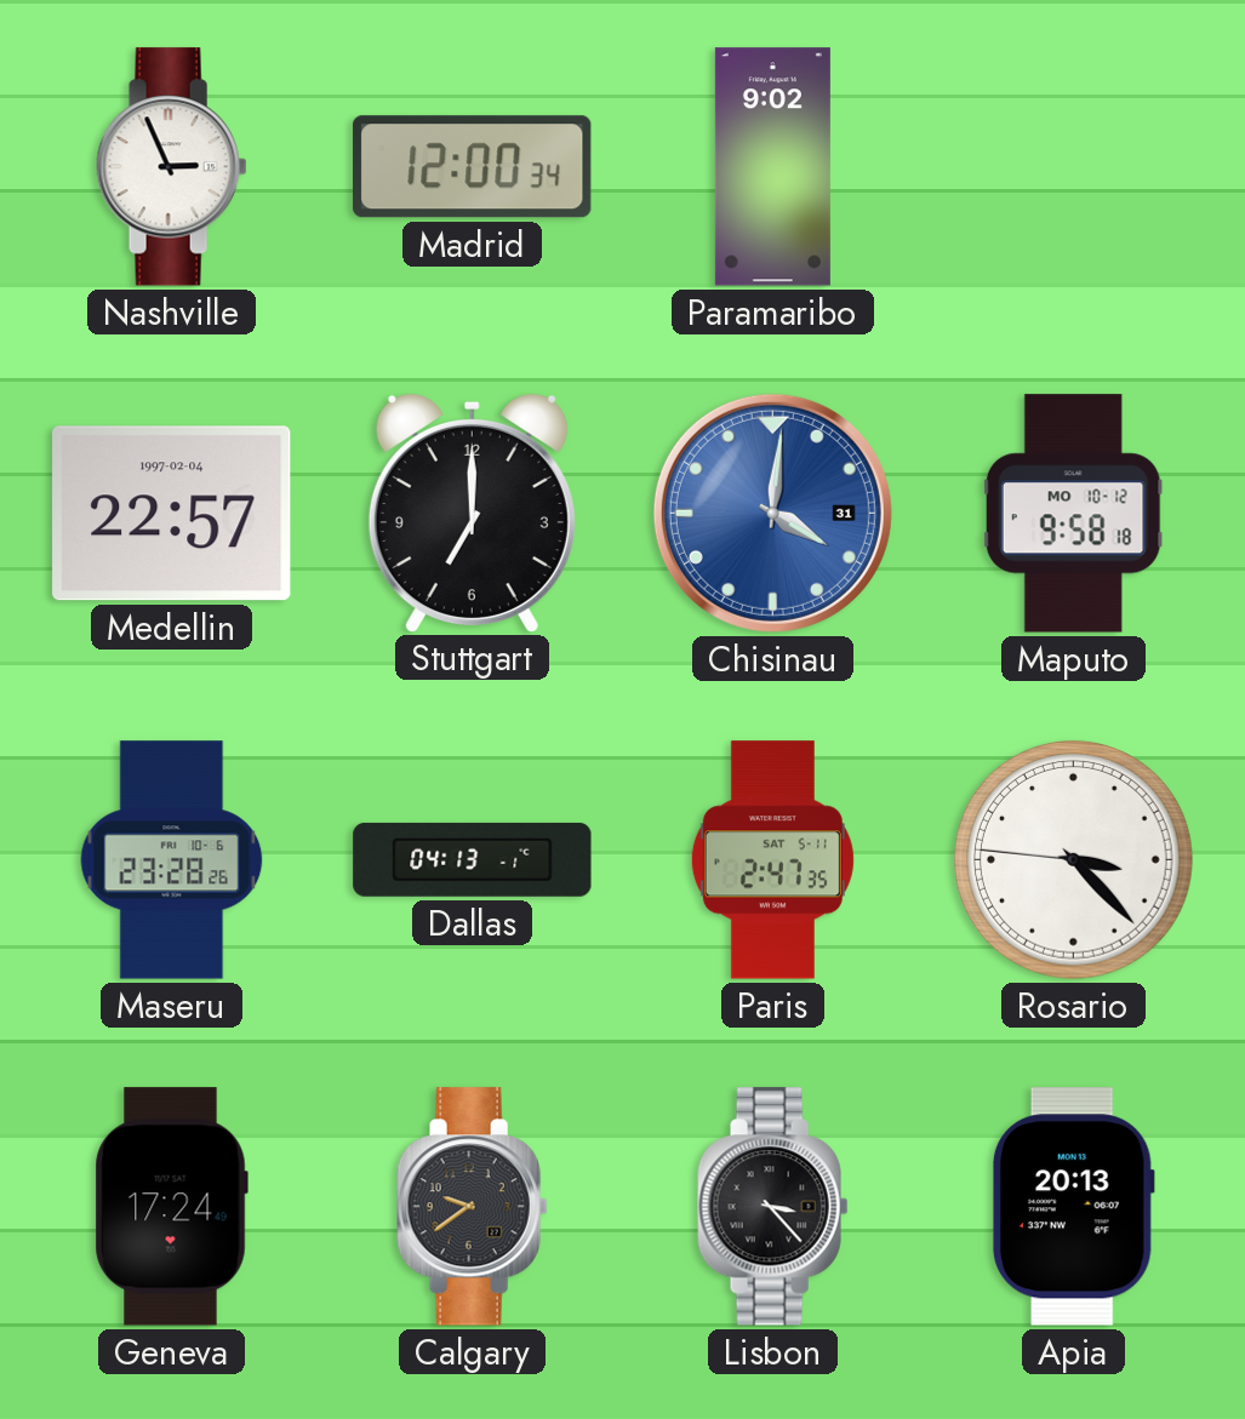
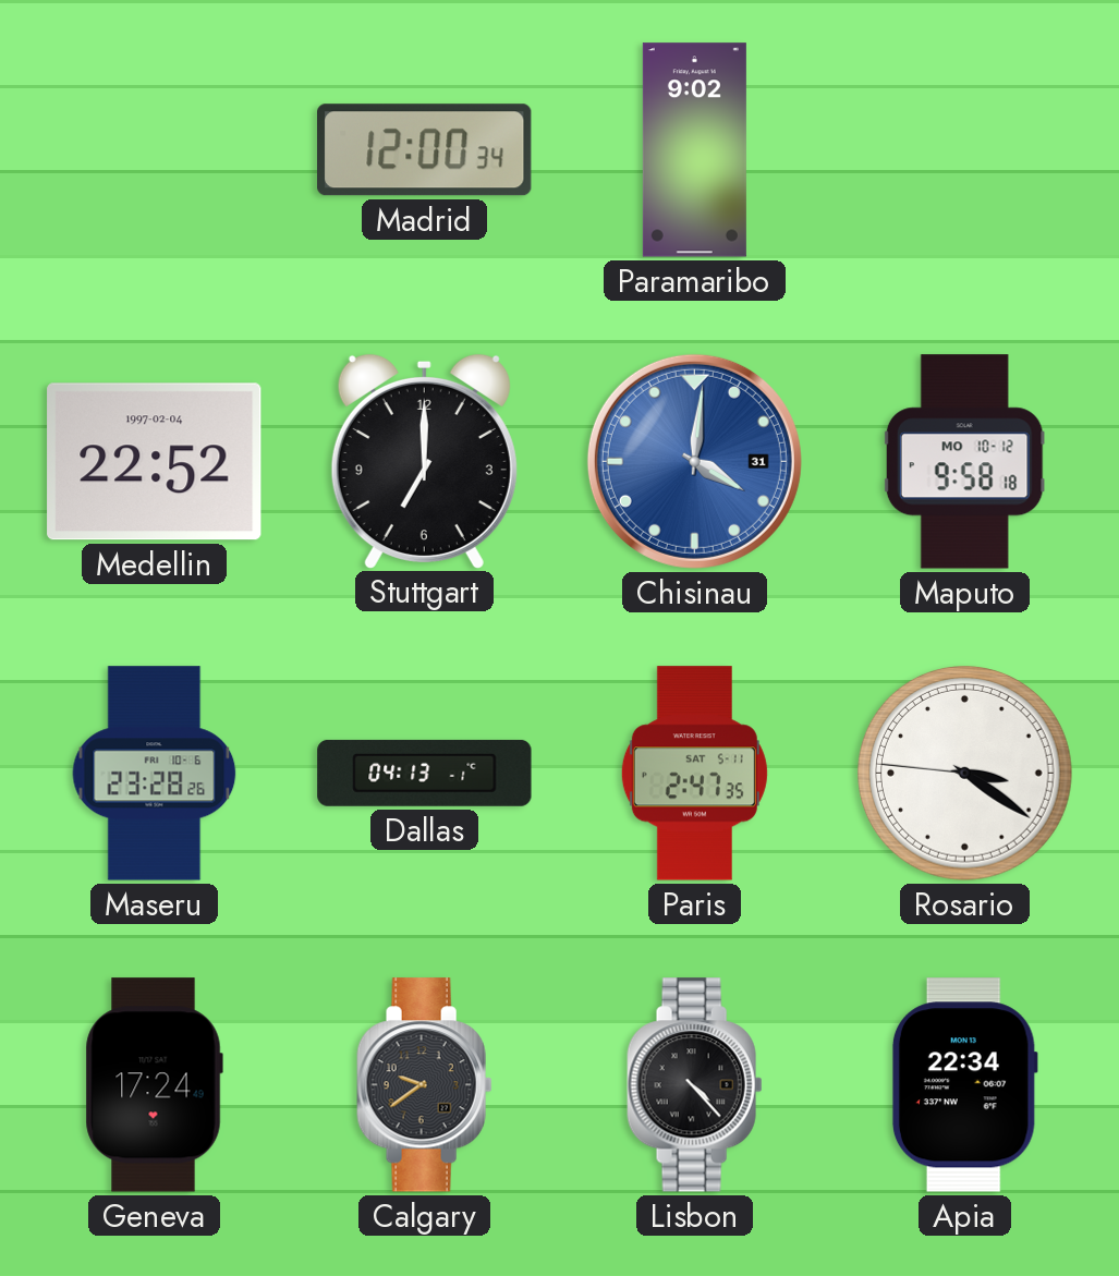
Nashville: 2:56 -> none (172, 167)
Medellin: 22:57 -> 22:52 (155, 462)
Rosario: 3:22 -> 3:20 (965, 774)
Lisbon: 3:23 -> 4:23 (695, 1085)
Apia: 20:13 -> 22:34 (964, 1085)
